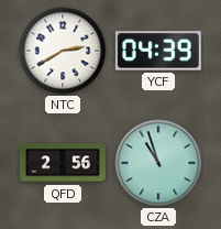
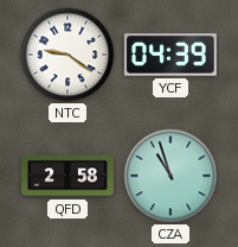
NTC: 2:40 -> 9:21 (67, 55)
QFD: 2:56 -> 2:58 (67, 176)
